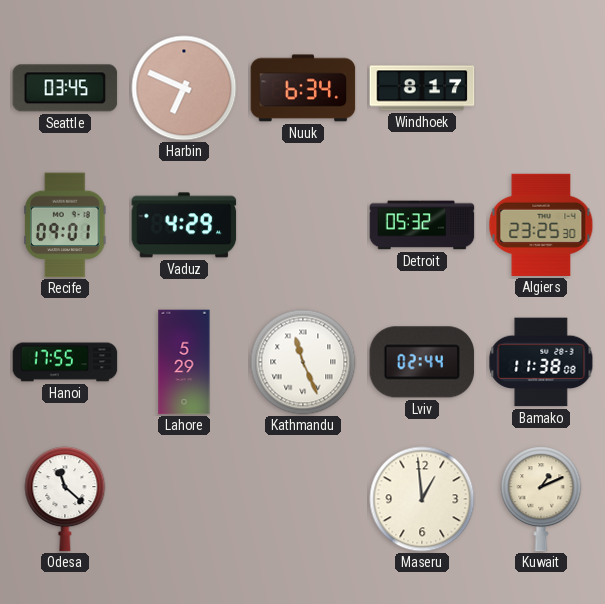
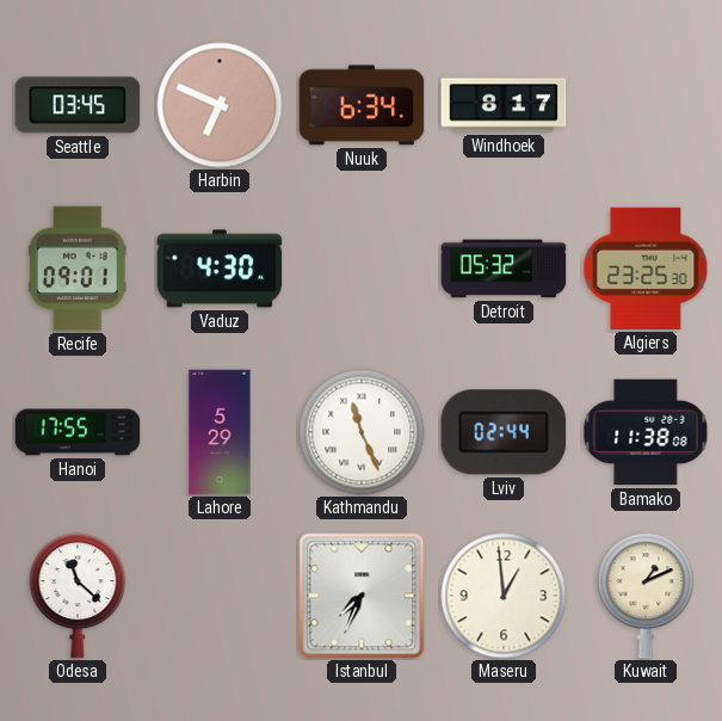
Vaduz: 4:29 -> 4:30 (220, 269)
Istanbul: none -> 7:34 (362, 596)
